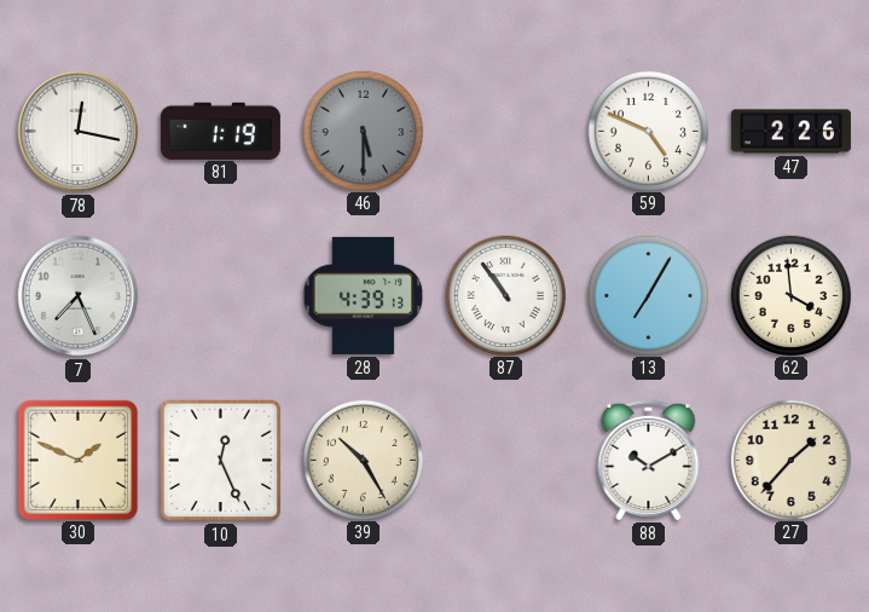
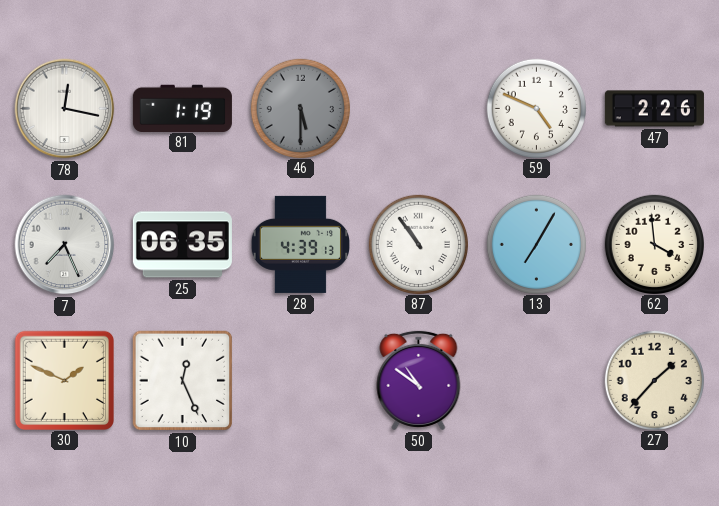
25: none -> 06:35 (182, 245)
39: 10:25 -> none (363, 460)
50: none -> 10:51 (419, 380)
88: 10:10 -> none (649, 460)
